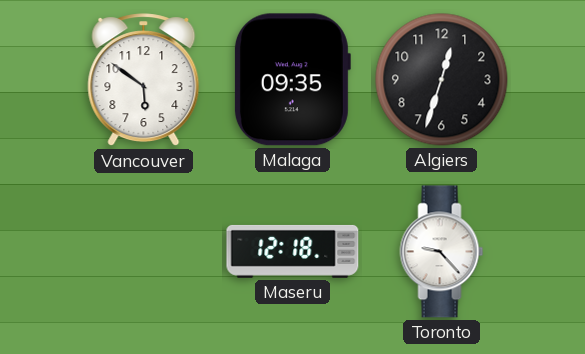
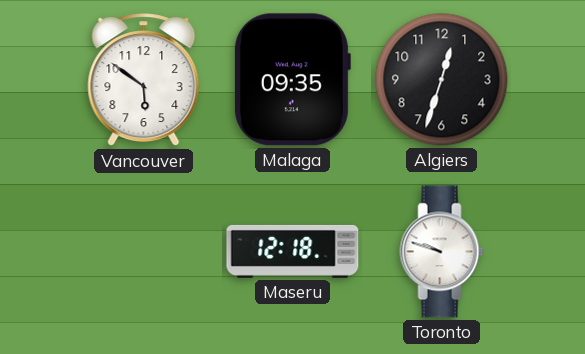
Toronto: 9:23 -> 9:48 (442, 252)
